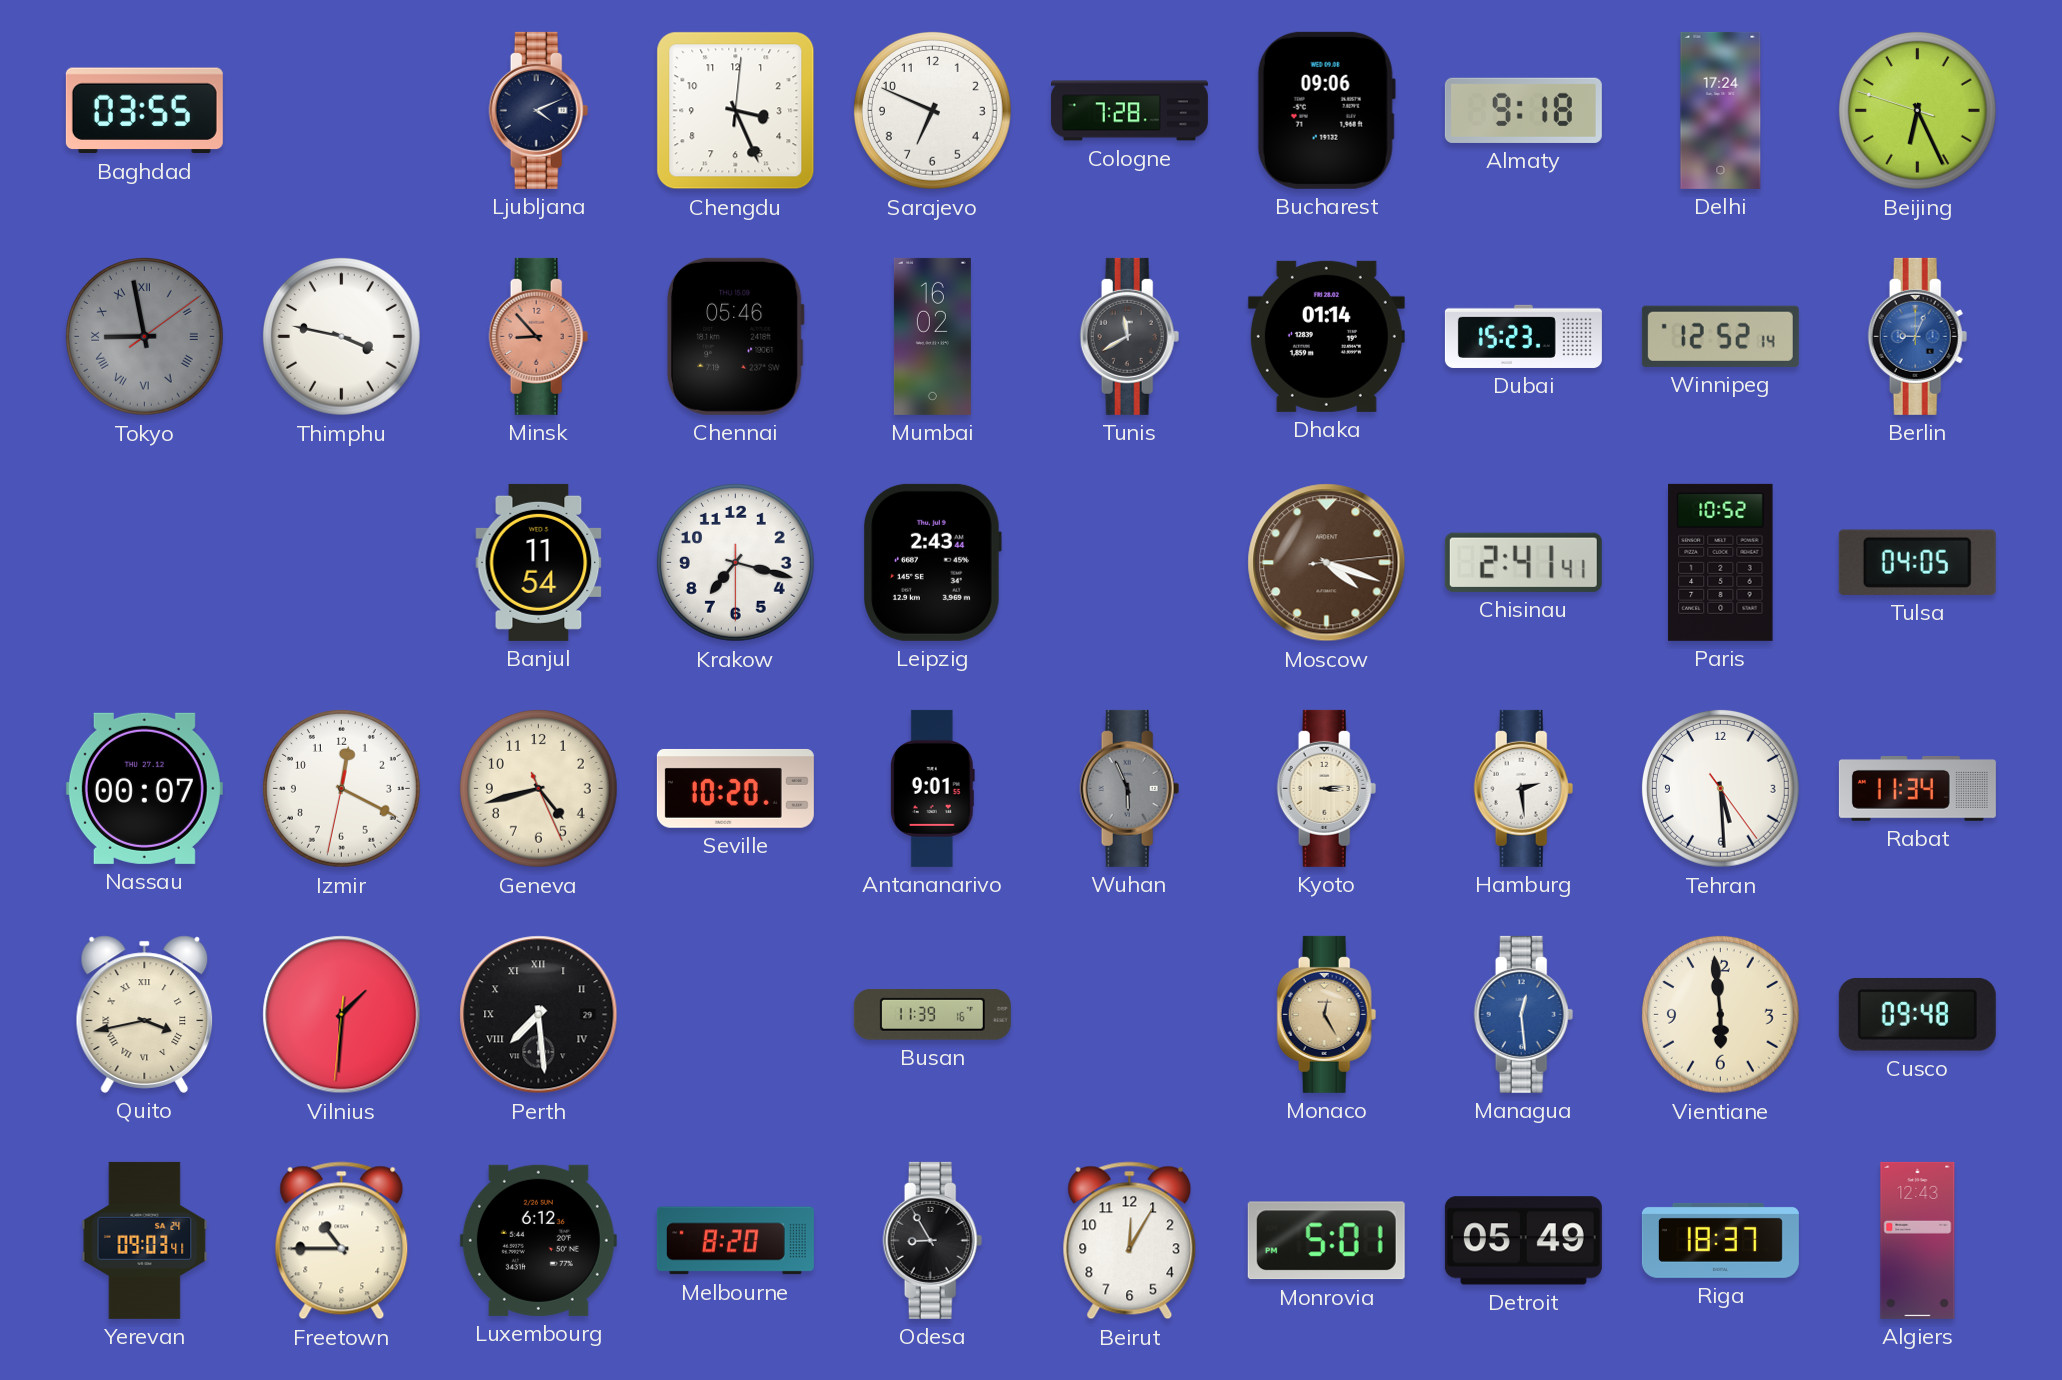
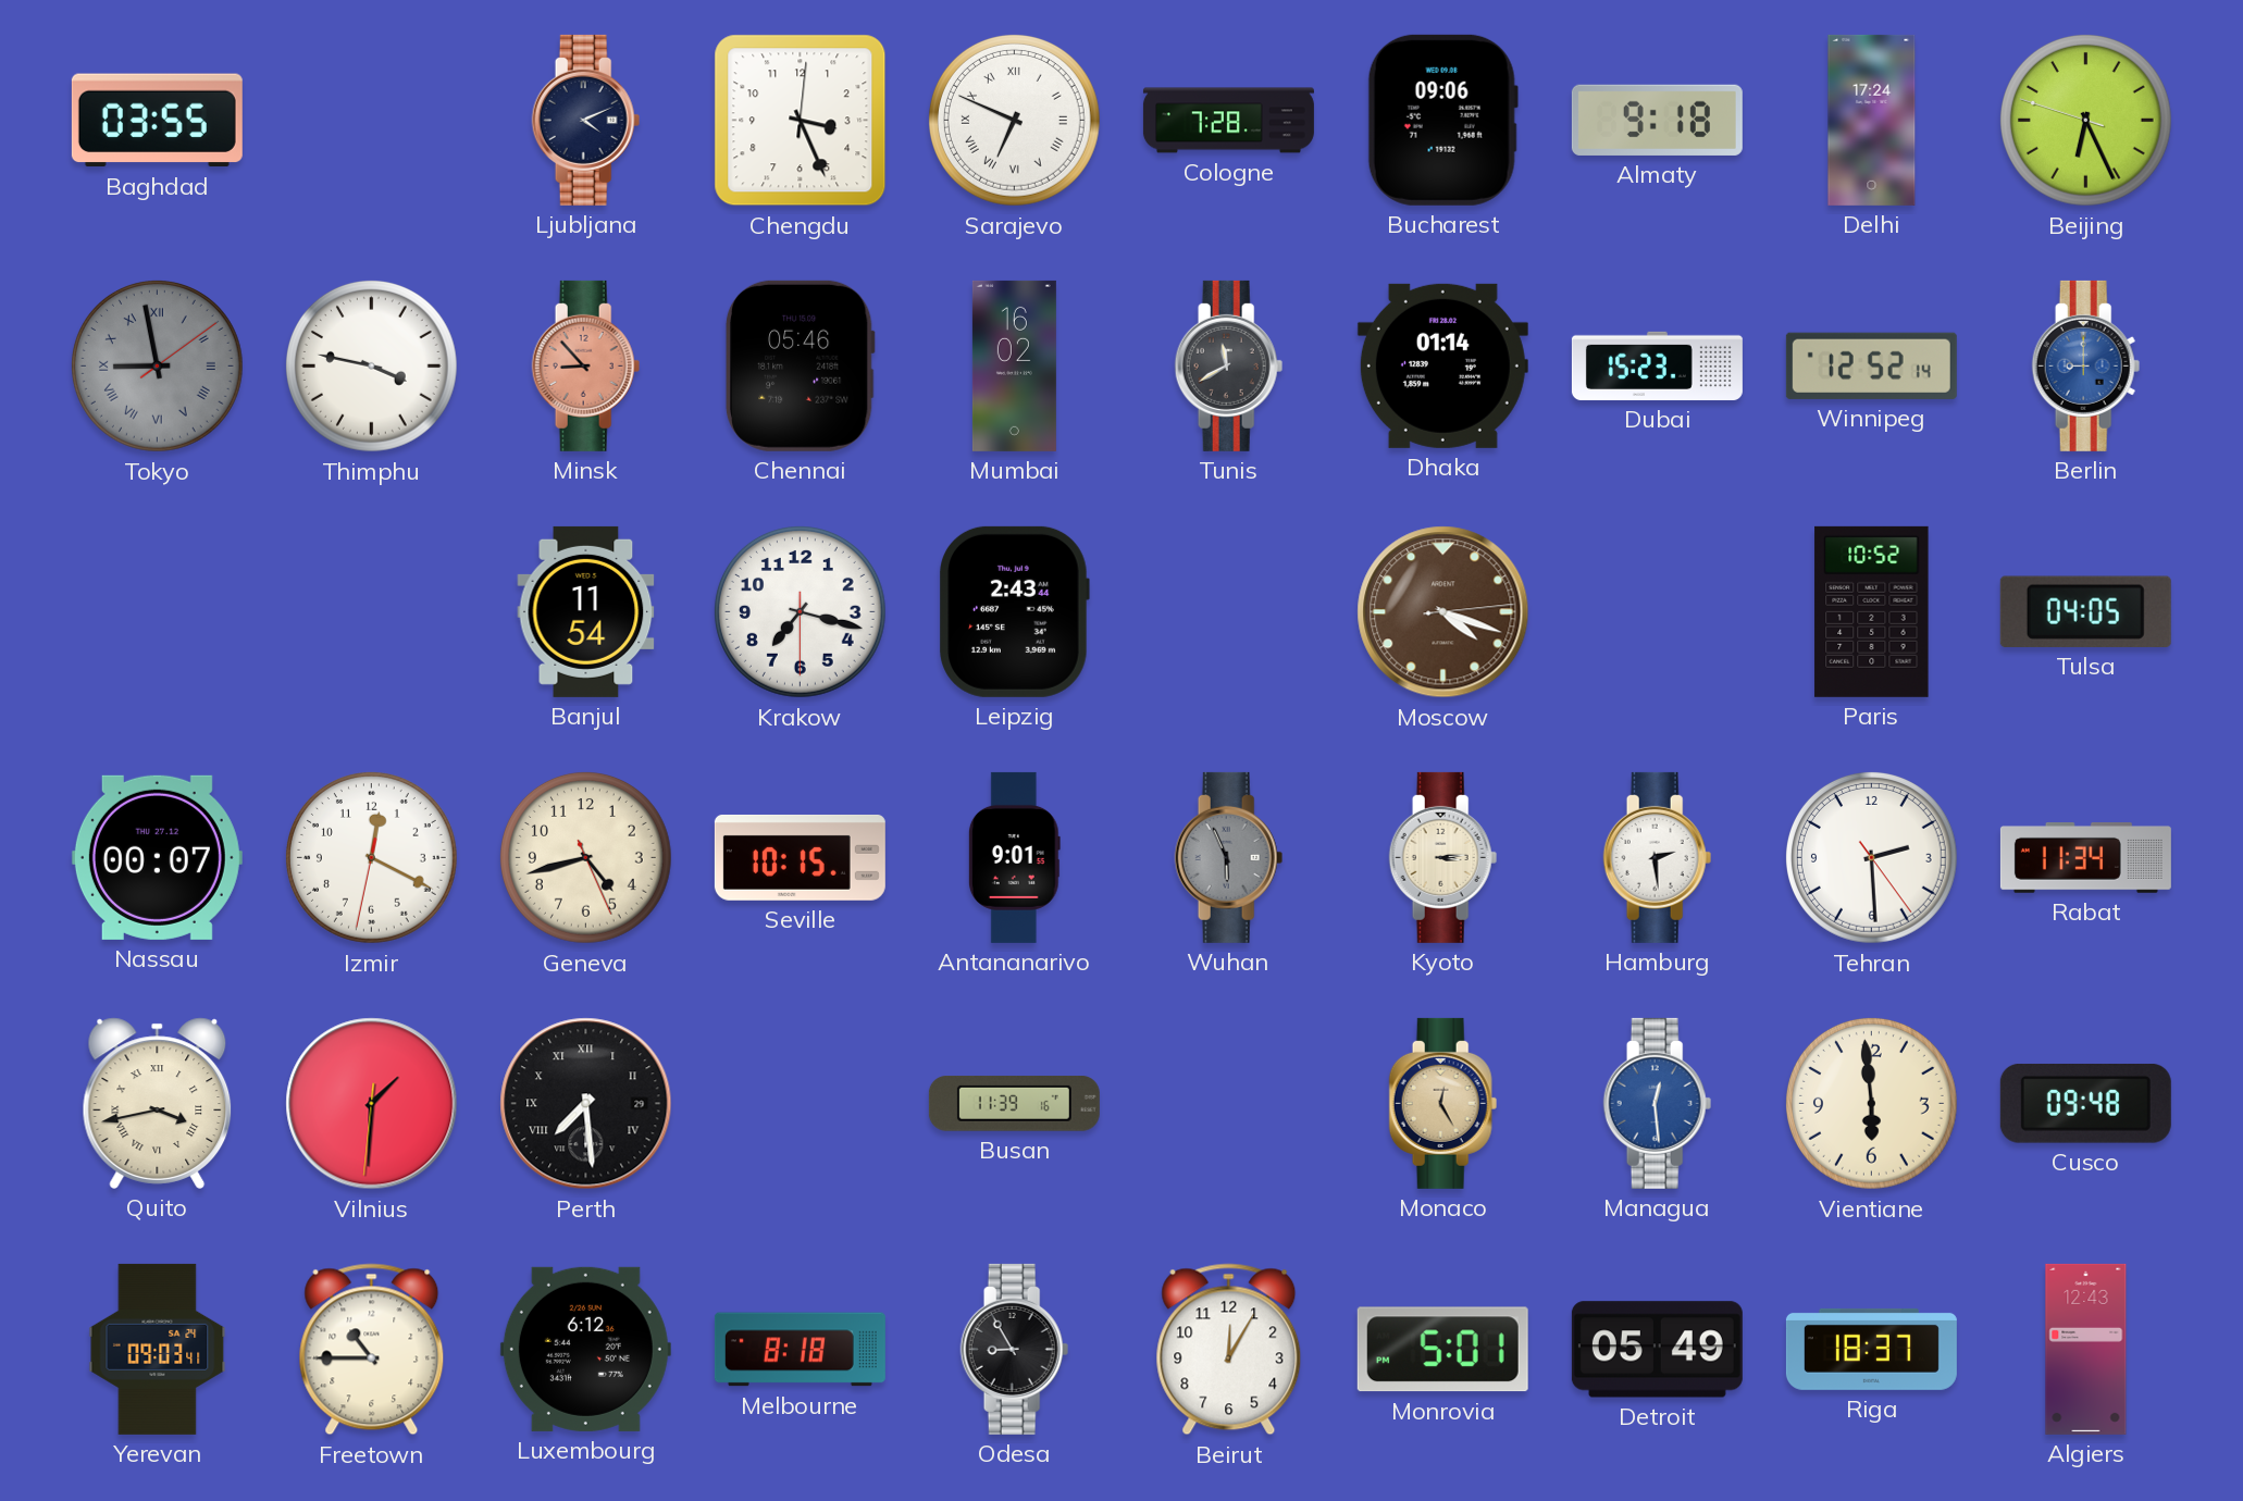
Sarajevo numerals: Arabic -> Roman (1014, 120)
Berlin: 9:04 -> 9:00 (2086, 365)
Chisinau: 2:41 -> none (1523, 562)
Seville: 10:20 -> 10:15 (800, 857)
Tehran: 5:29 -> 2:29 (1871, 857)
Melbourne: 8:20 -> 8:18 (800, 1350)
